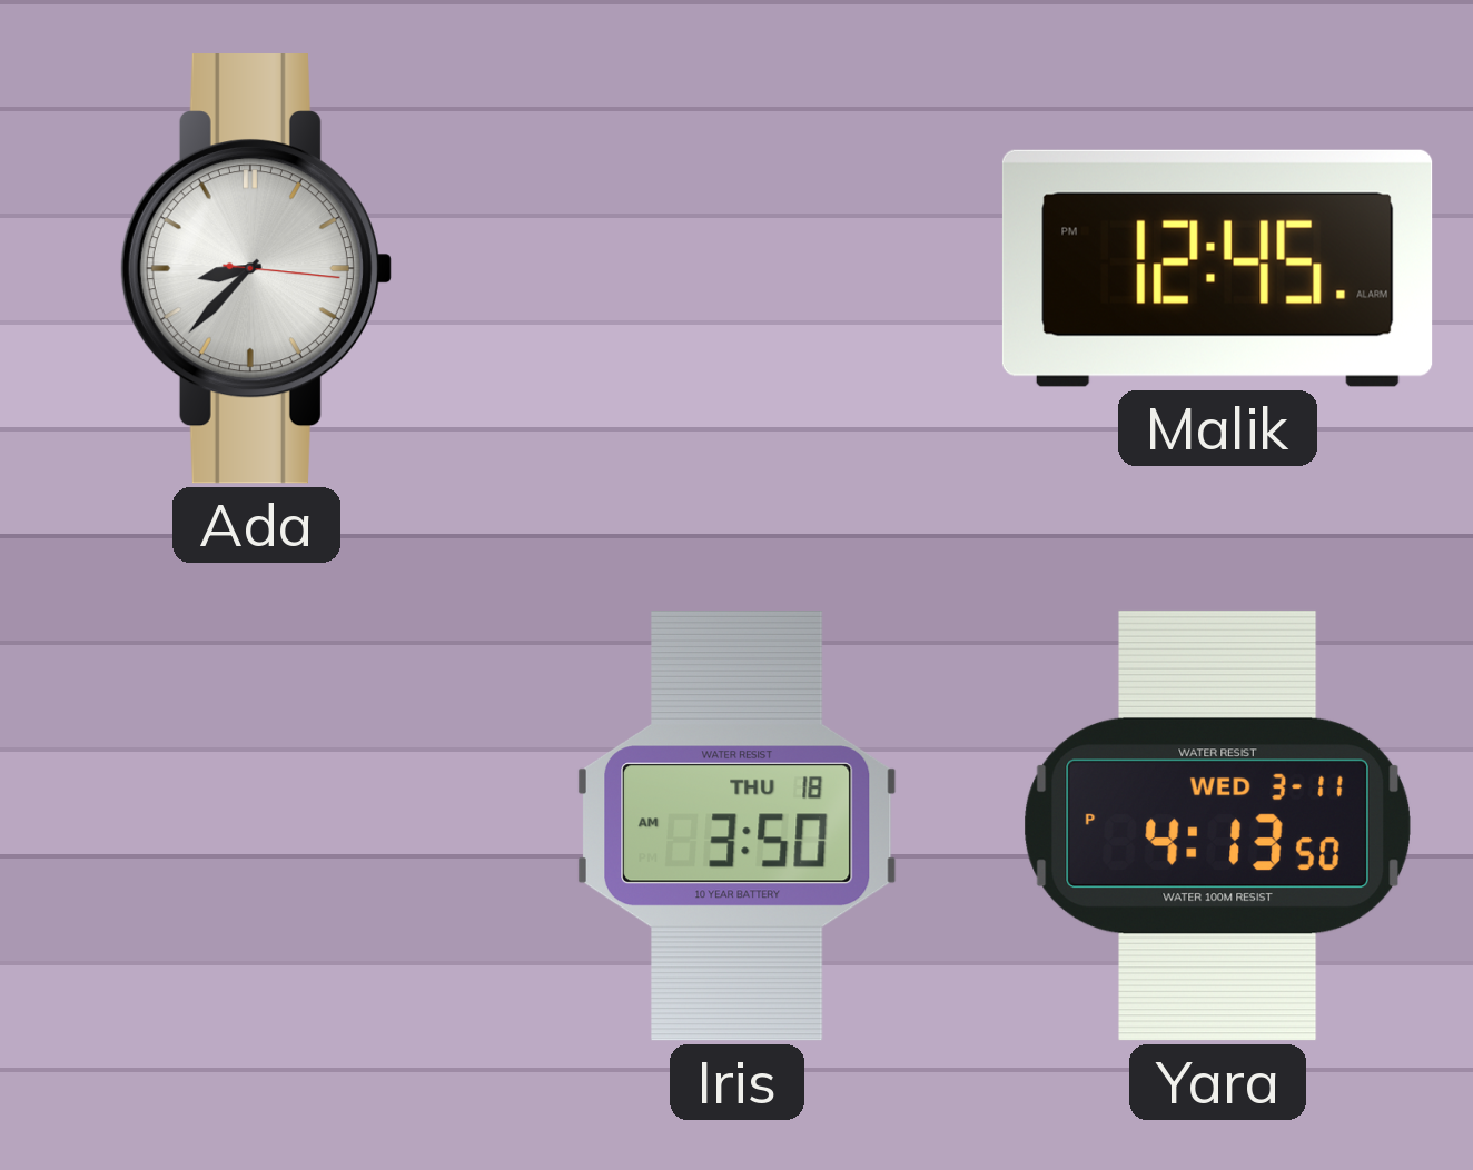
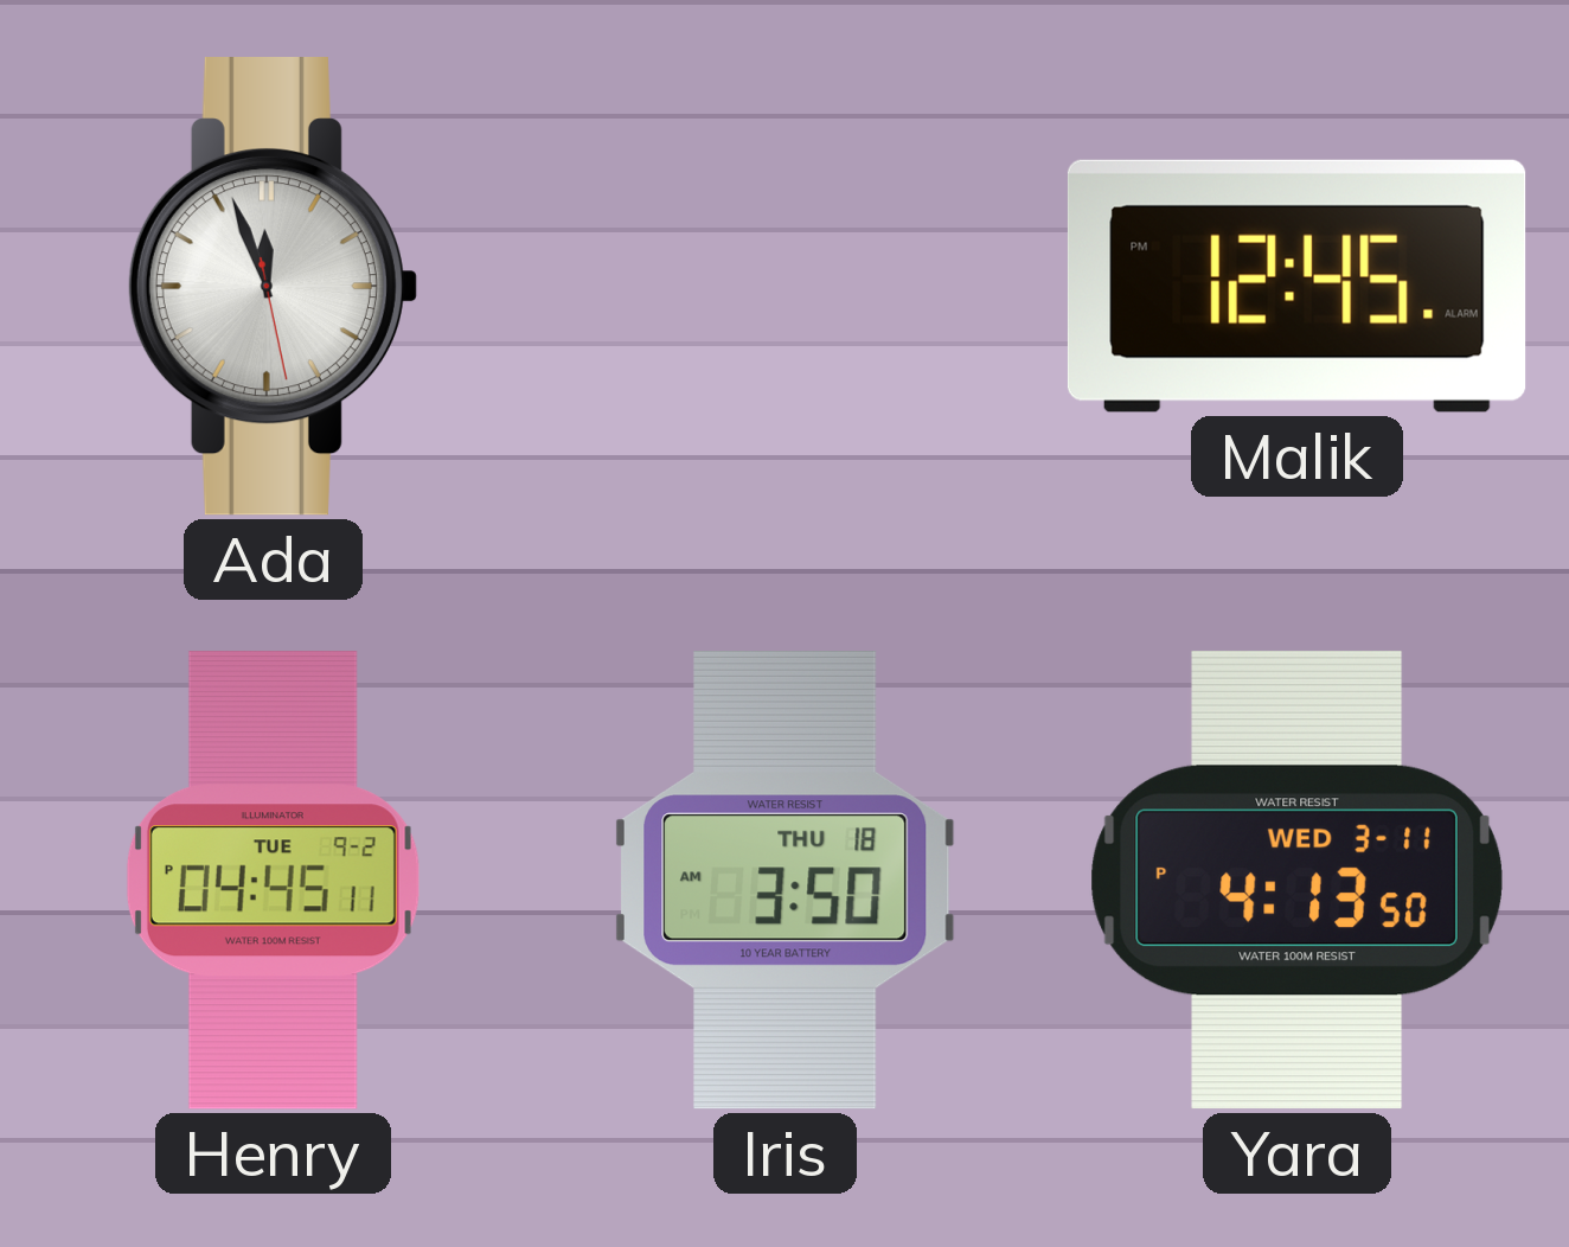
Ada: 8:37 -> 11:56 (273, 287)
Henry: none -> 04:45 (273, 881)
